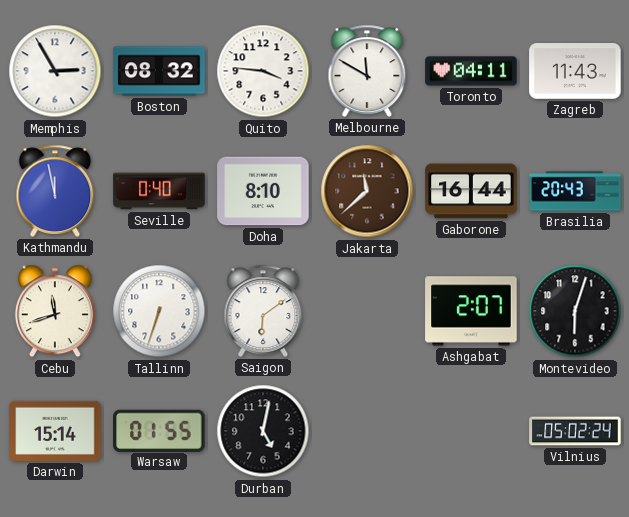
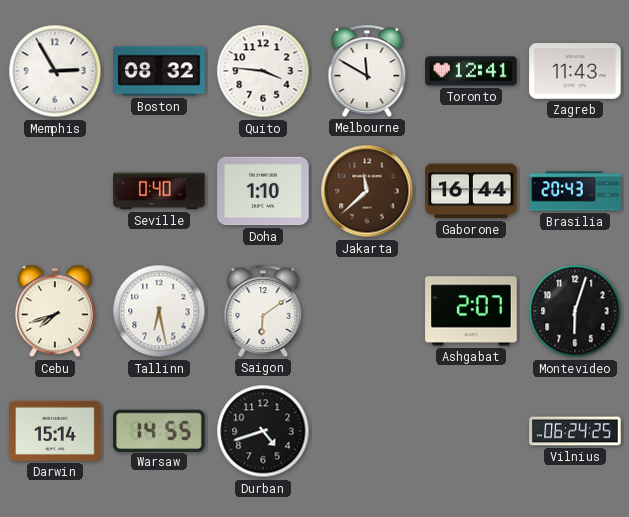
Toronto: 04:11 -> 12:41 (471, 71)
Kathmandu: 11:58 -> none (55, 191)
Doha: 8:10 -> 1:10 (263, 191)
Cebu: 11:42 -> 7:42 (55, 311)
Tallinn: 6:33 -> 6:28 (159, 311)
Warsaw: 01:55 -> 14:55 (159, 430)
Durban: 5:02 -> 4:42 (263, 431)
Vilnius: 05:02 -> 06:24 (575, 431)
